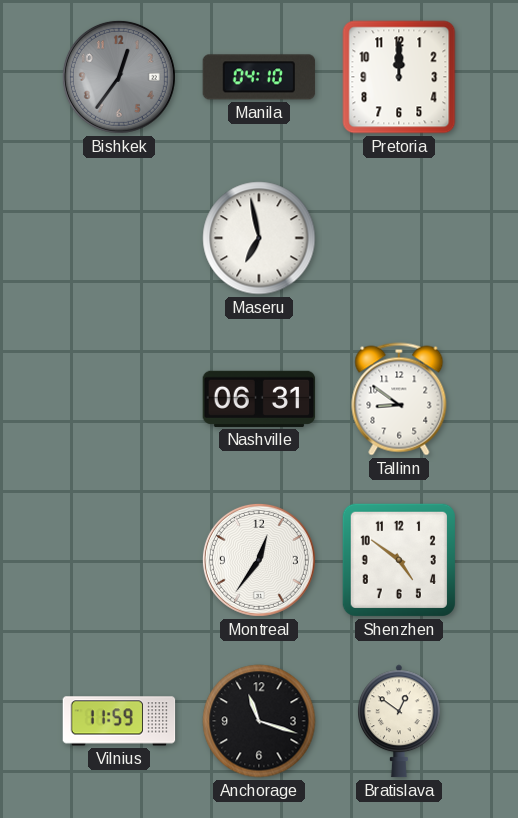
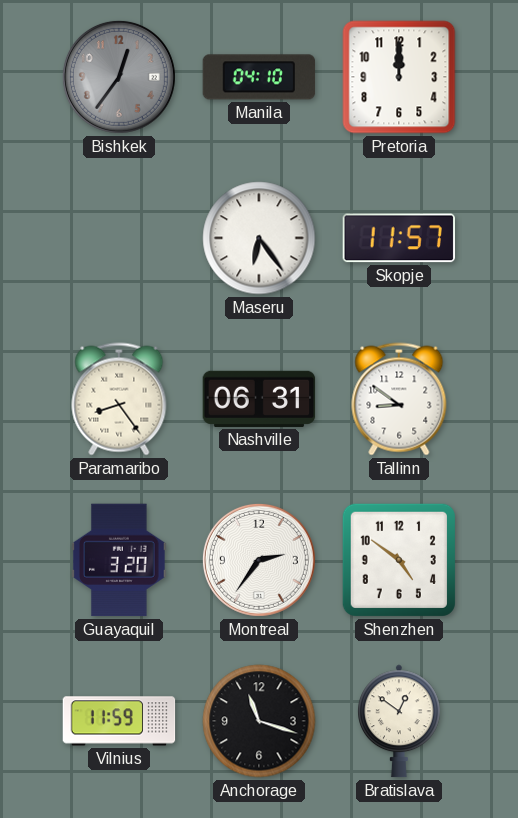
Maseru: 6:58 -> 6:24 (259, 238)
Skopje: none -> 11:57 (398, 238)
Paramaribo: none -> 8:24 (119, 399)
Guayaquil: none -> 3:20 (119, 560)
Montreal: 12:36 -> 2:36 (259, 560)
